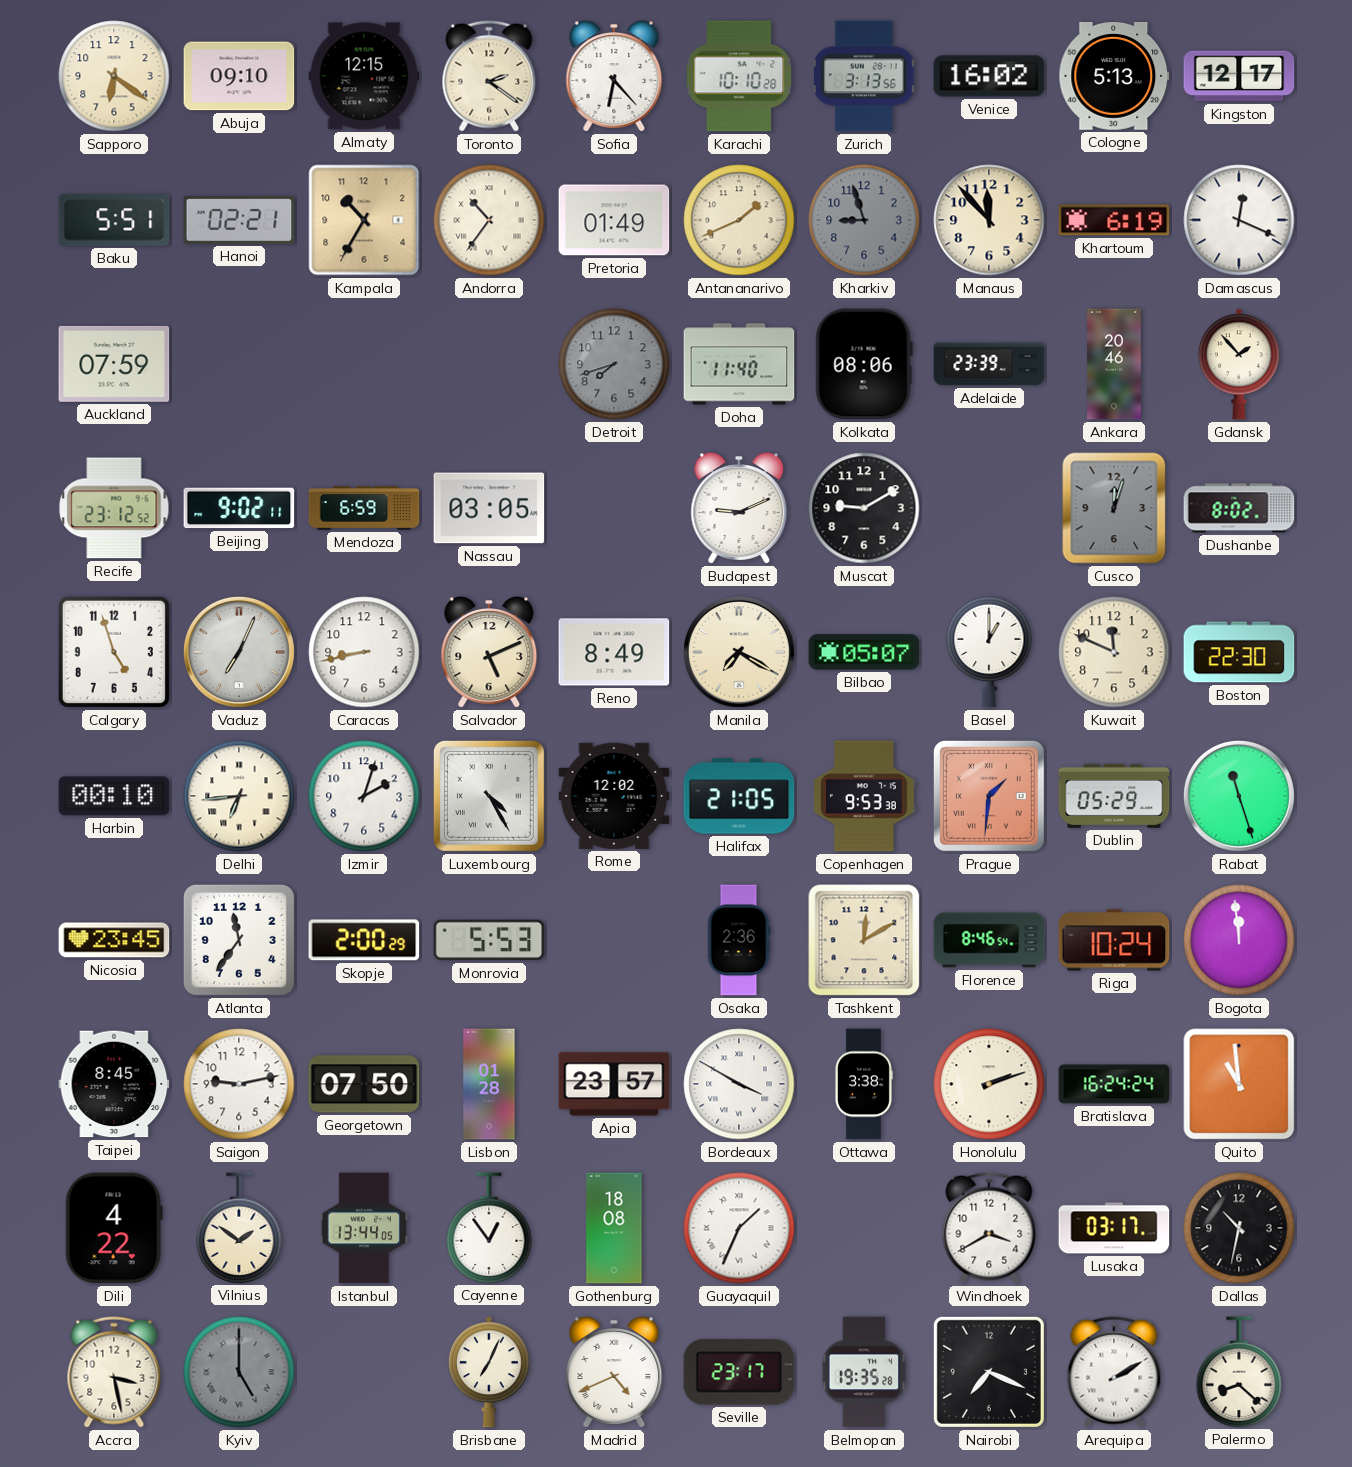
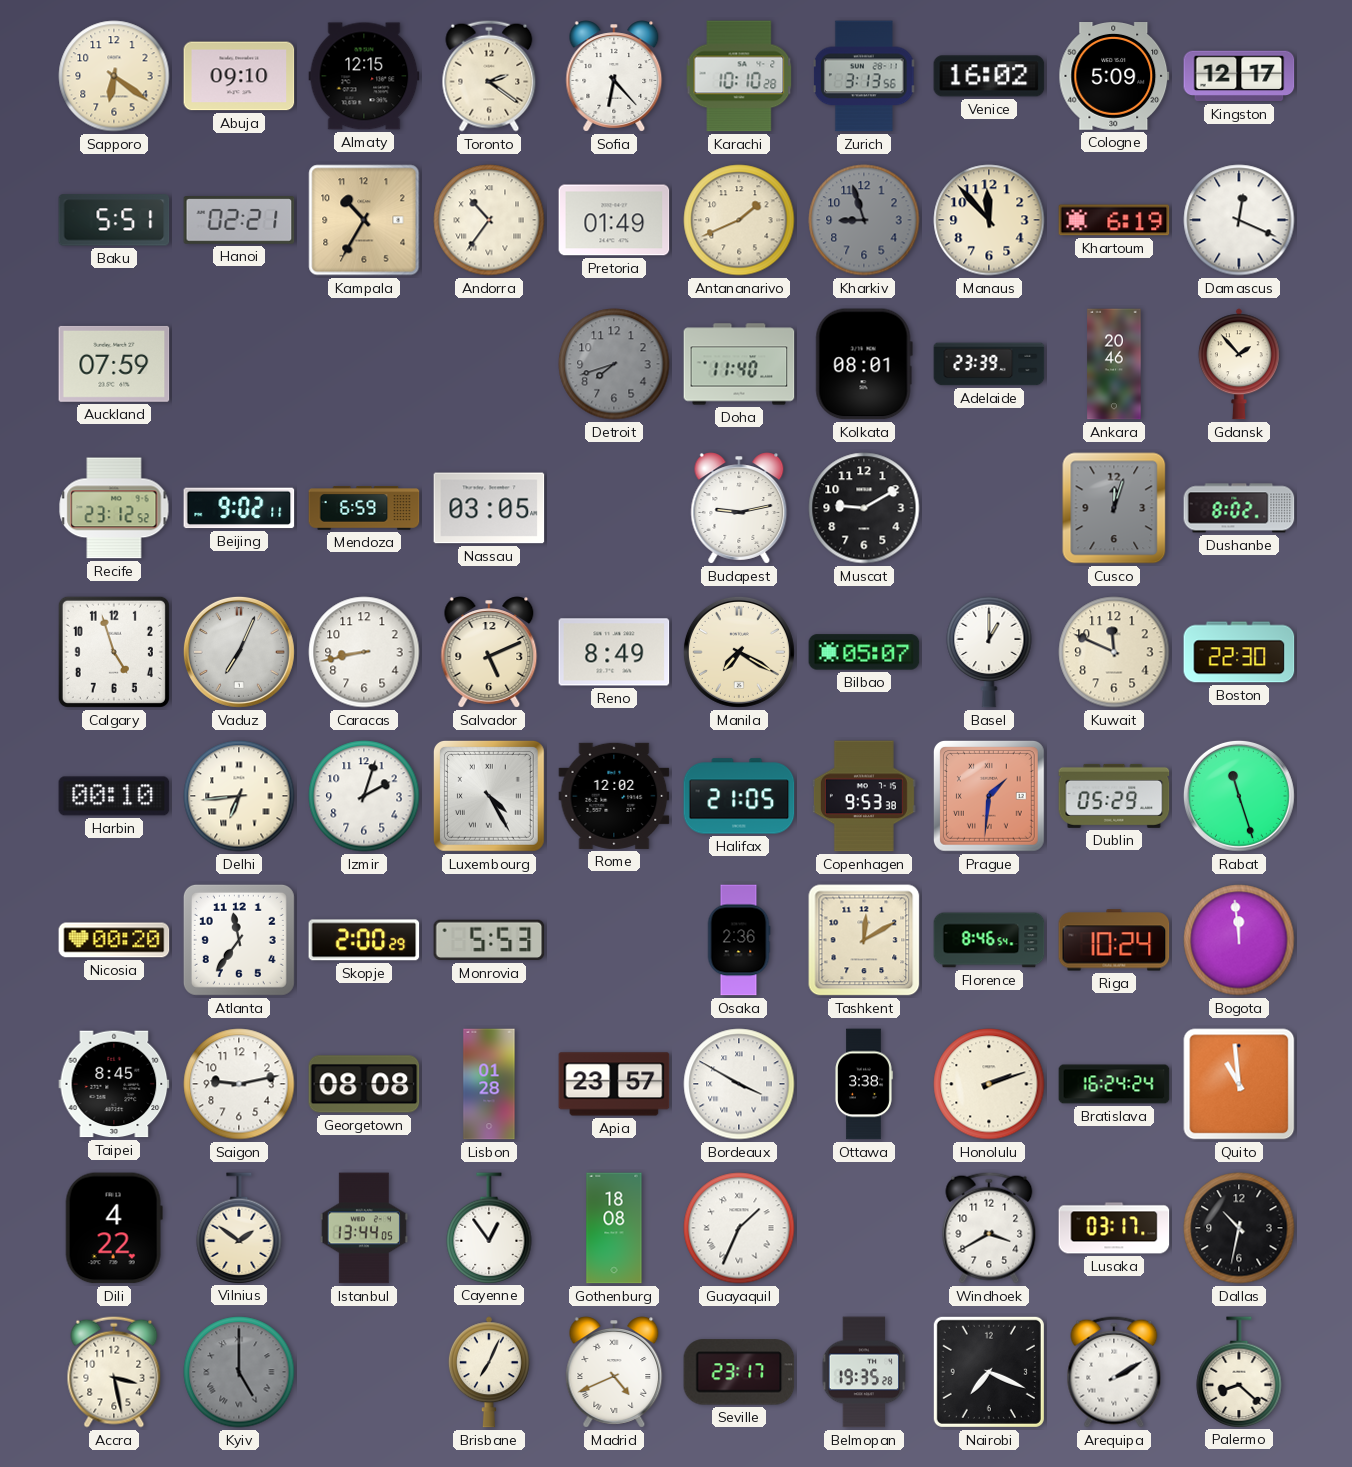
Cologne: 5:13 -> 5:09 (1114, 77)
Kolkata: 08:06 -> 08:01 (864, 364)
Budapest: 9:11 -> 9:13 (739, 508)
Nicosia: 23:45 -> 00:20 (114, 940)
Georgetown: 07:50 -> 08:08 (364, 1084)
